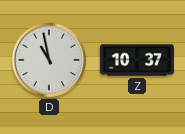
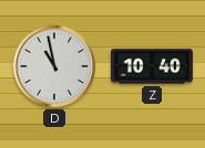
Z: 10:37 -> 10:40 (152, 66)
